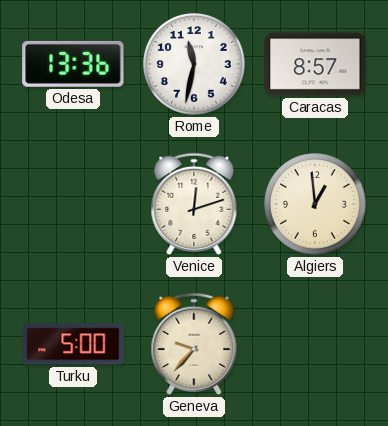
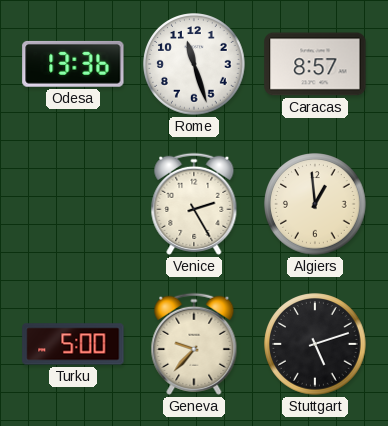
Rome: 11:32 -> 11:27 (194, 64)
Venice: 12:12 -> 2:25 (194, 204)
Stuttgart: none -> 5:12 (315, 344)
